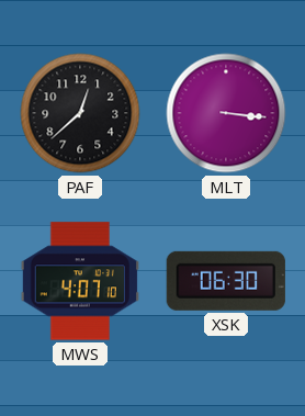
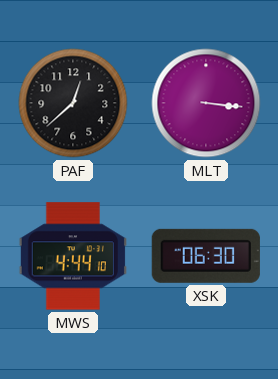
MWS: 4:07 -> 4:44 (73, 256)
